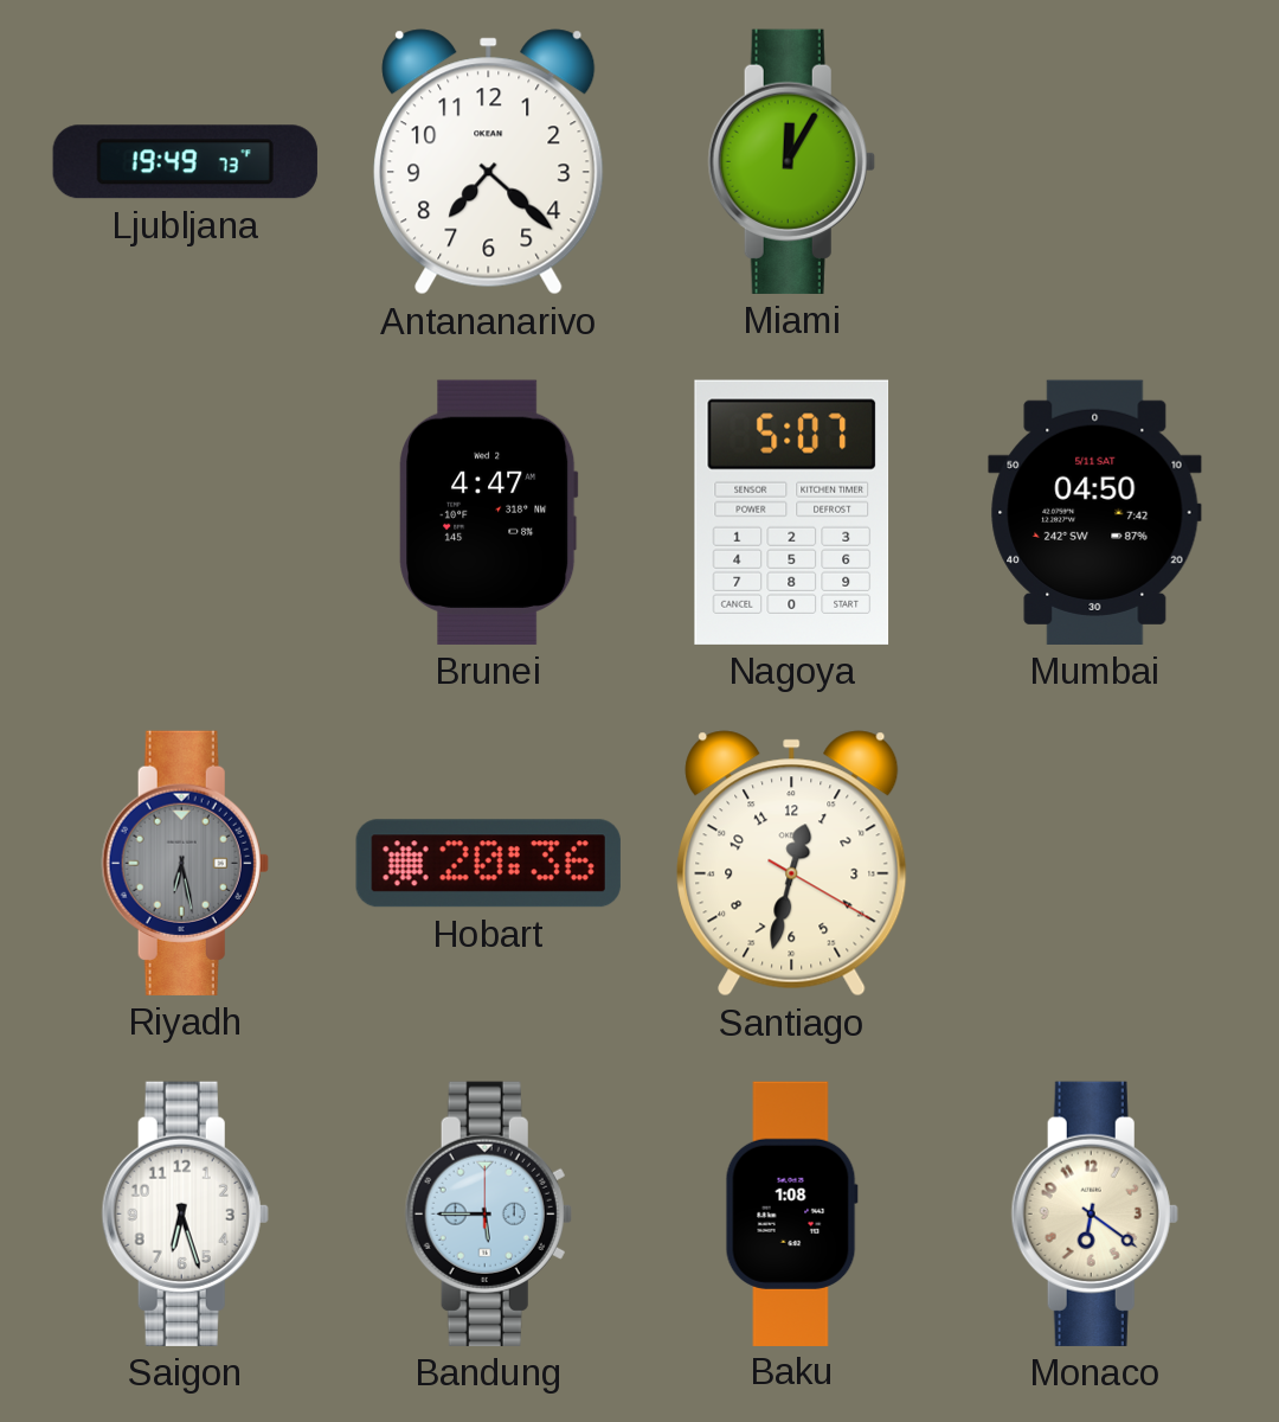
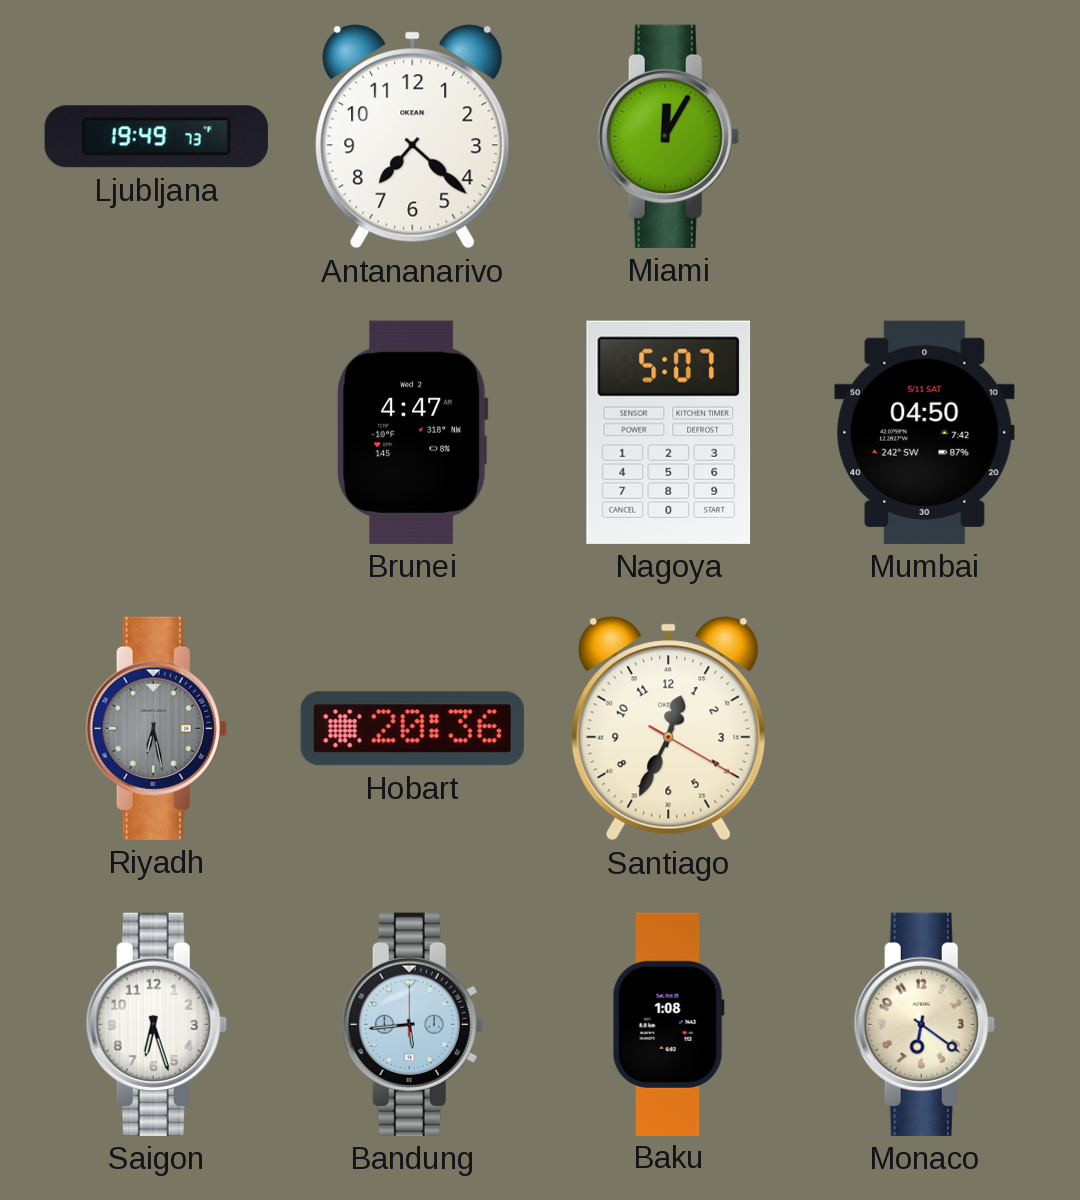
Santiago: 12:32 -> 12:34 (669, 729)
Bandung: 5:45 -> 5:44 (412, 1024)
